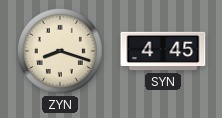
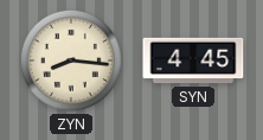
ZYN: 8:18 -> 8:16 (71, 61)
